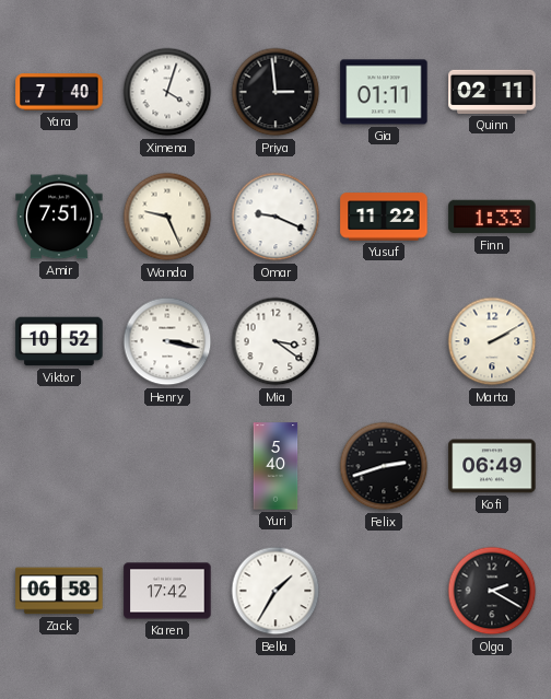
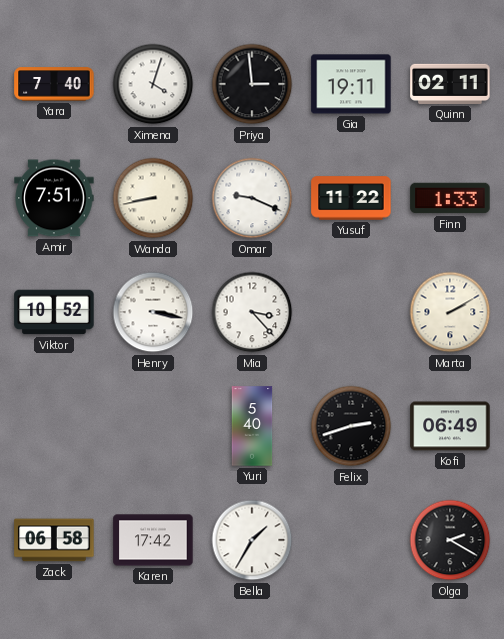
Gia: 01:11 -> 19:11 (351, 84)
Wanda: 9:26 -> 8:43 (153, 198)
Mia: 3:21 -> 3:23 (252, 312)
